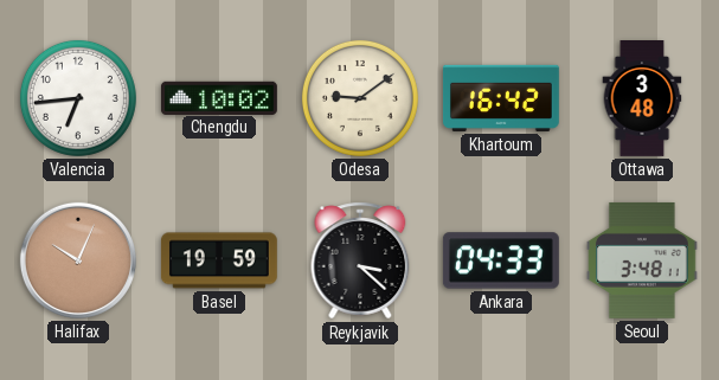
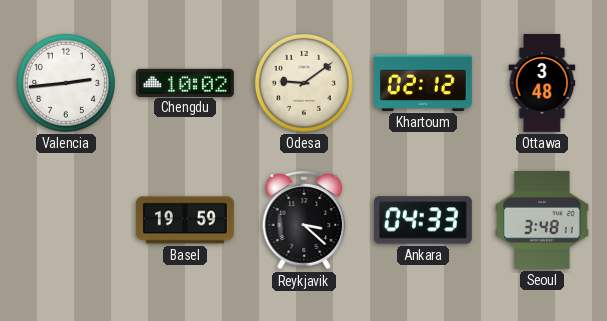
Valencia: 6:44 -> 2:44 (66, 83)
Khartoum: 16:42 -> 02:12 (423, 83)
Halifax: 10:04 -> none (78, 260)
